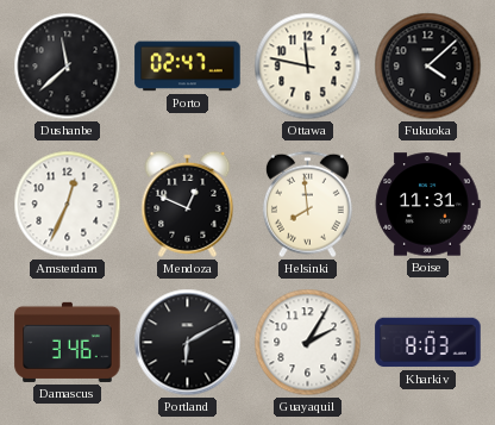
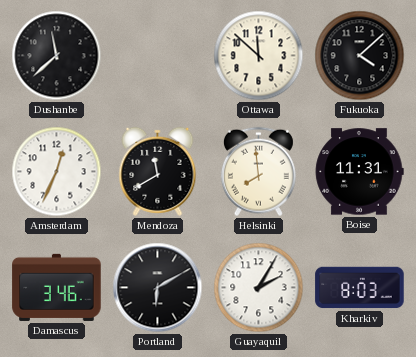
Porto: 02:47 -> none (188, 67)
Ottawa: 11:47 -> 11:52 (259, 56)
Mendoza: 12:49 -> 11:40 (158, 171)
